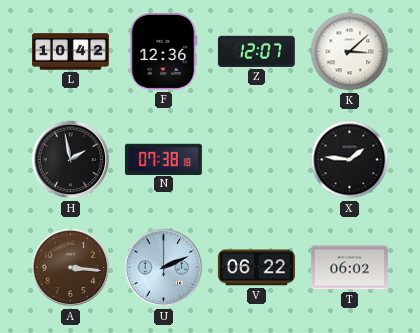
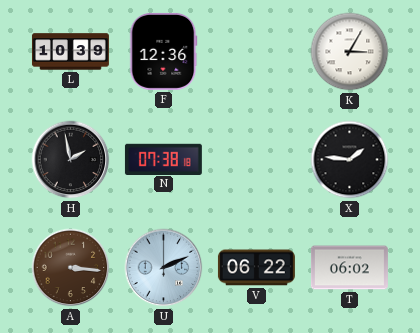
L: 10:42 -> 10:39 (70, 52)
Z: 12:07 -> none (256, 51)
K: 3:08 -> 3:05 (350, 52)
